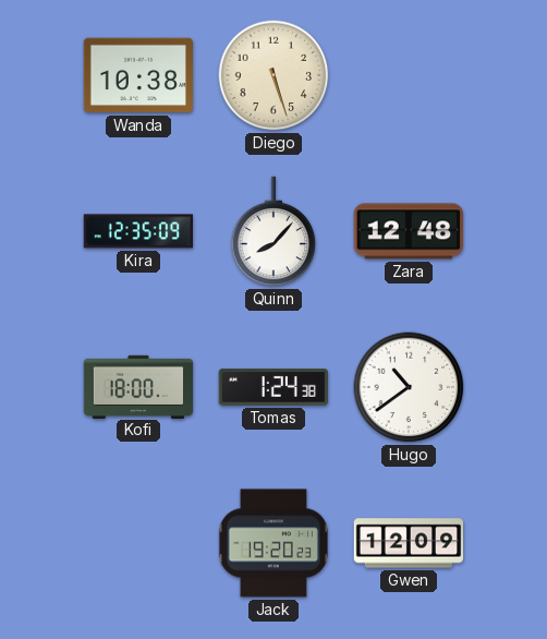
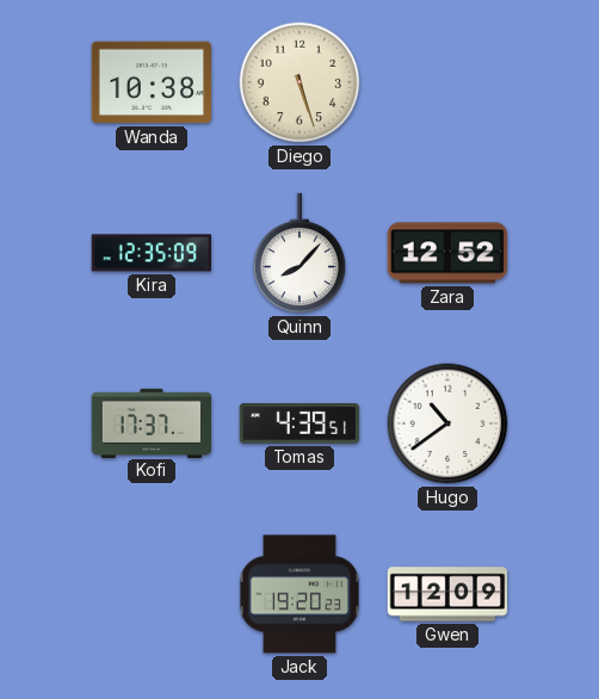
Zara: 12:48 -> 12:52 (446, 253)
Kofi: 18:00 -> 17:37 (152, 422)
Tomas: 1:24 -> 4:39 (298, 423)
